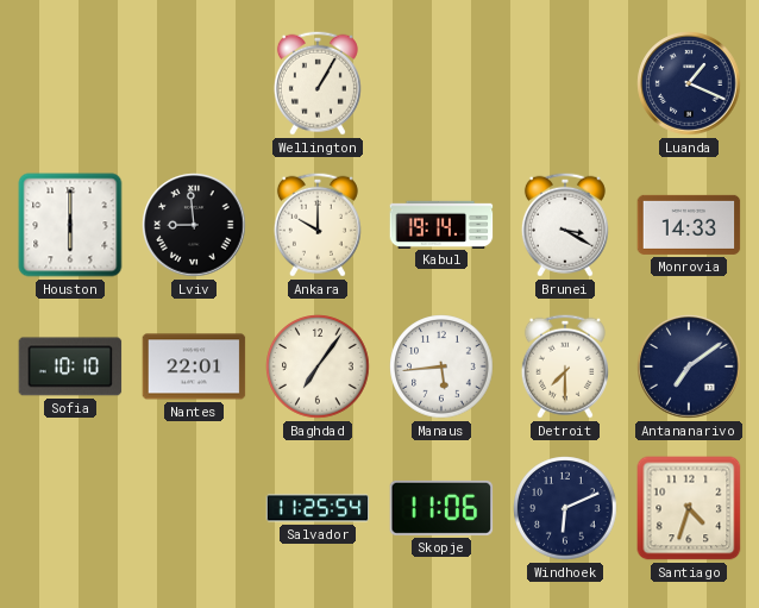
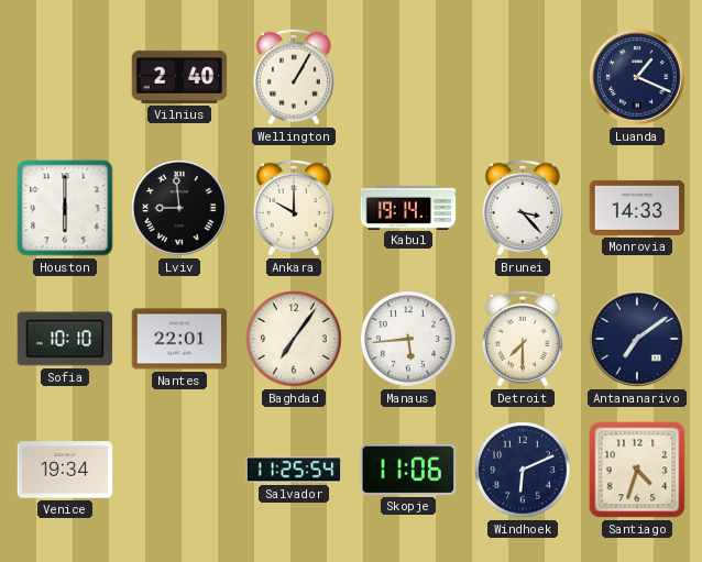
Vilnius: none -> 2:40 (179, 77)
Brunei: 3:20 -> 3:23 (523, 208)
Venice: none -> 19:34 (65, 470)
